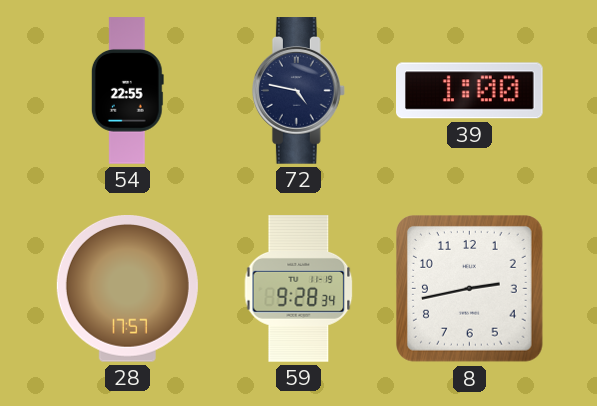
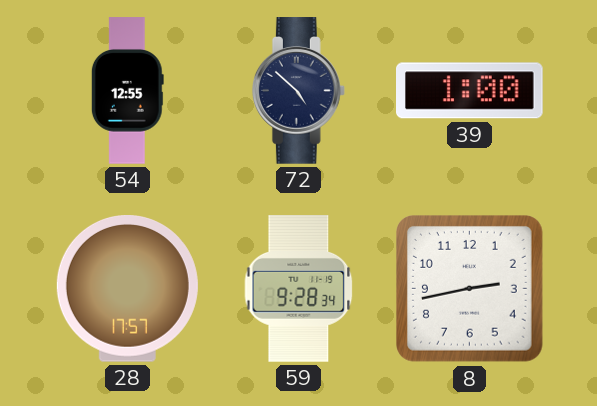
54: 22:55 -> 12:55 (127, 91)
72: 4:47 -> 4:52 (298, 91)
